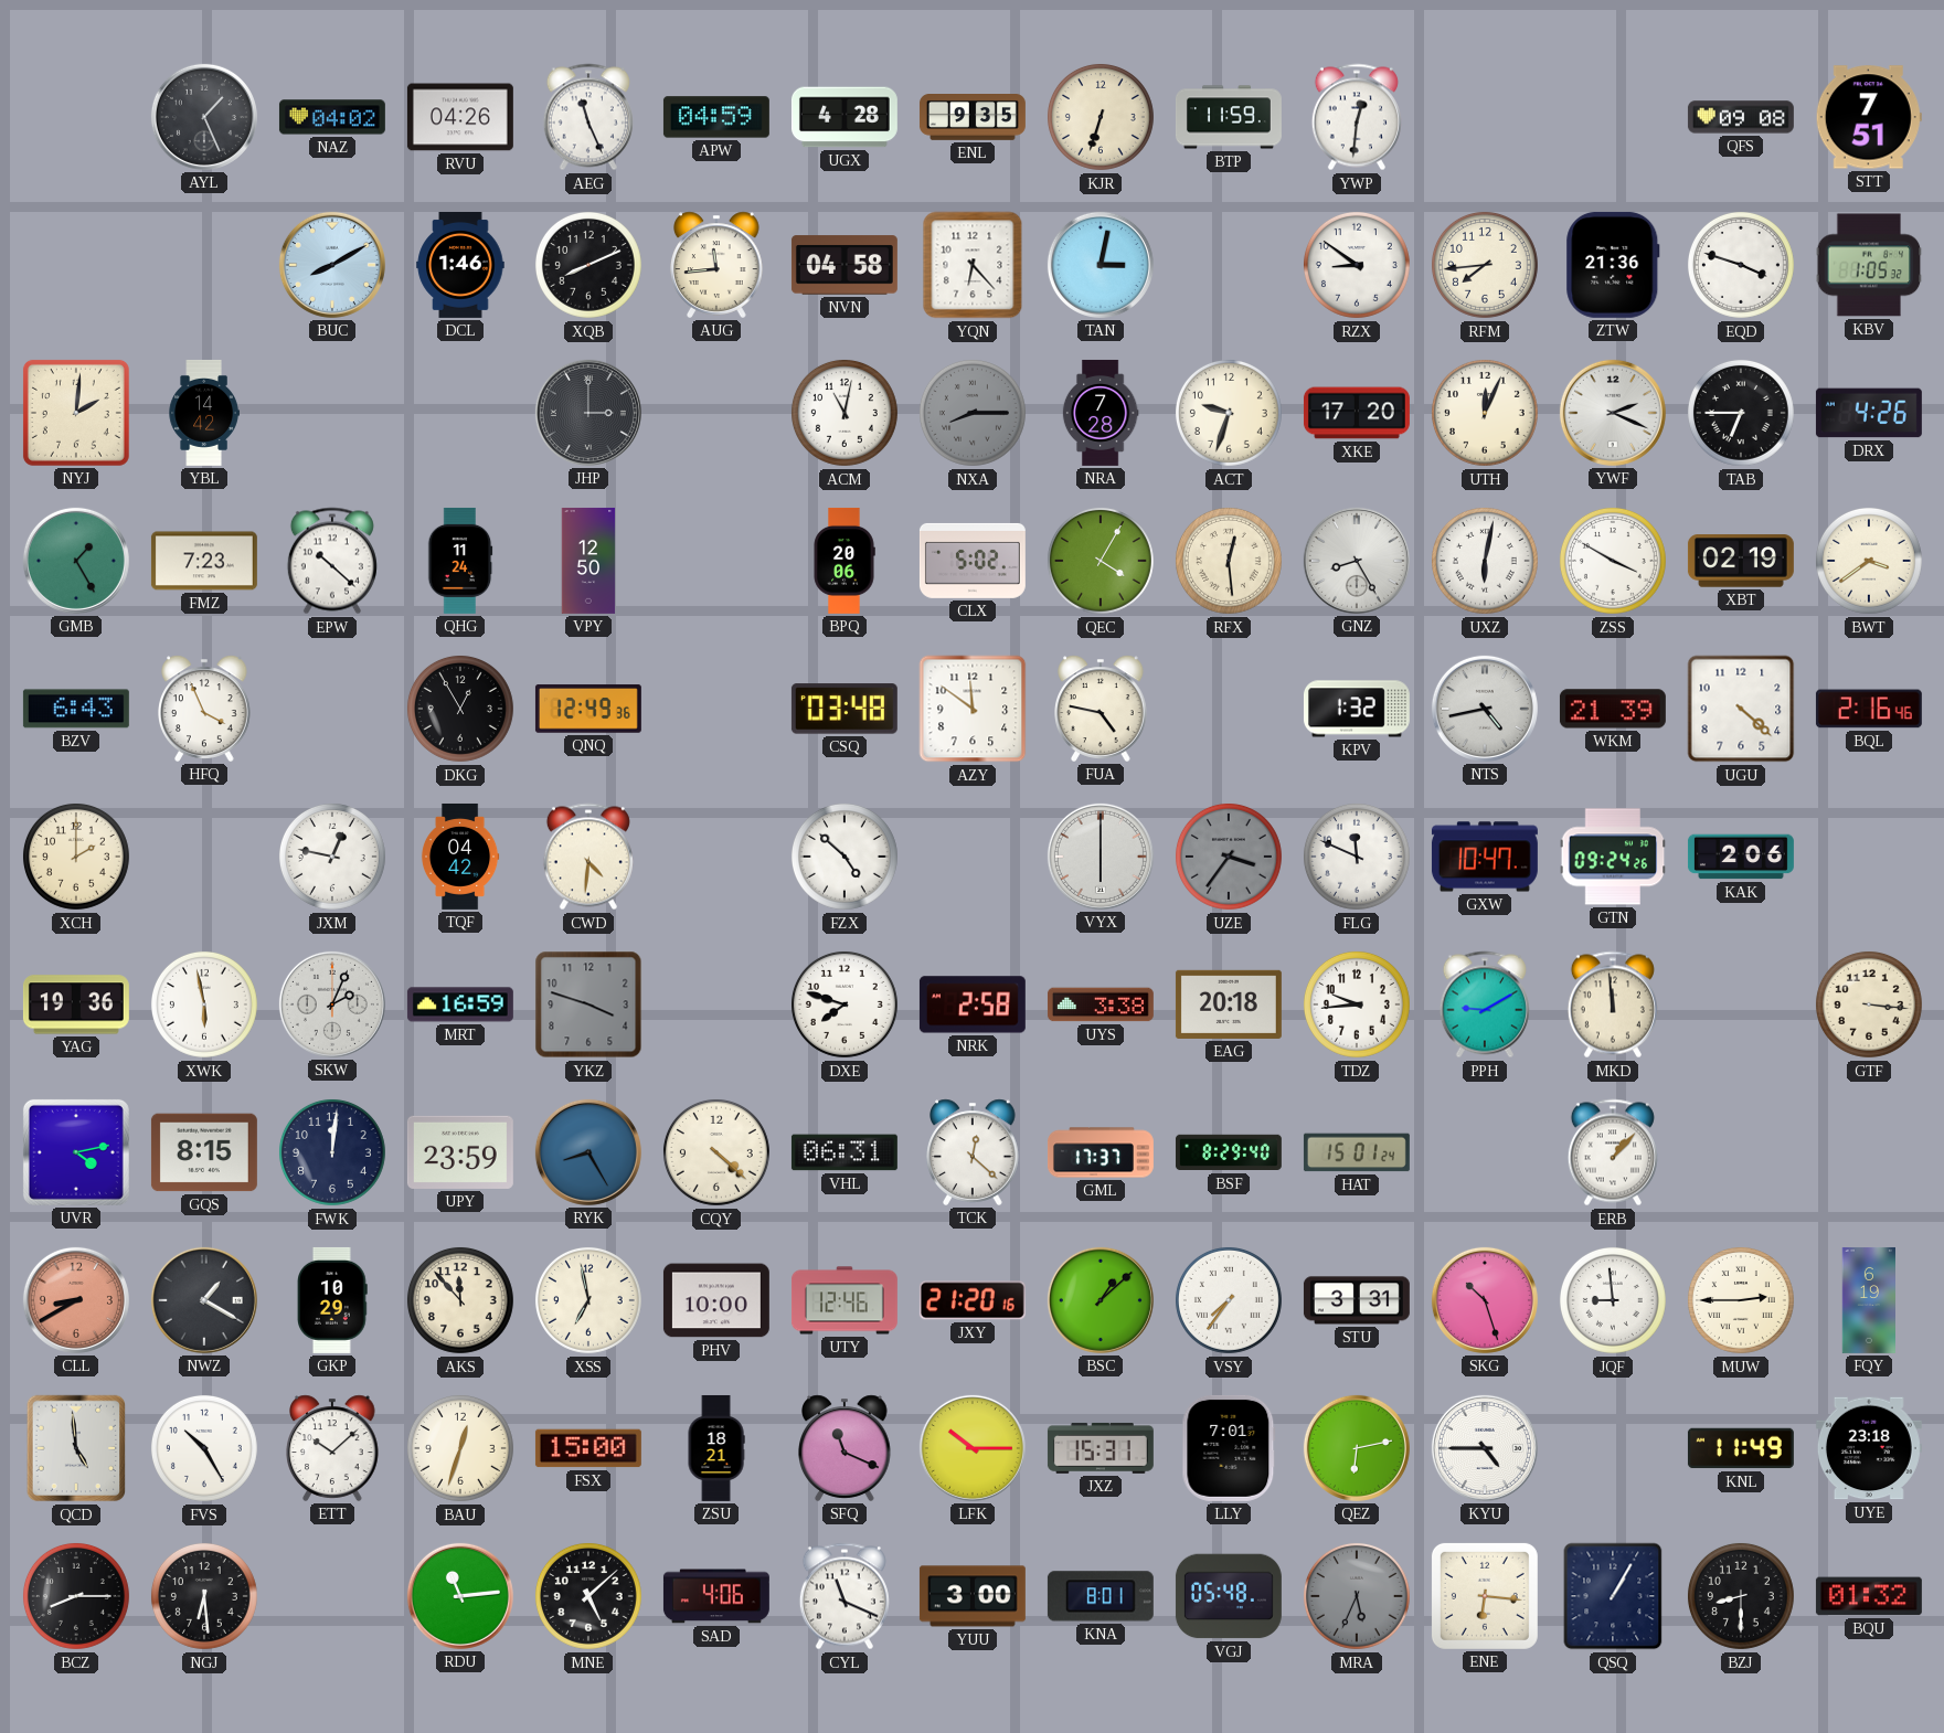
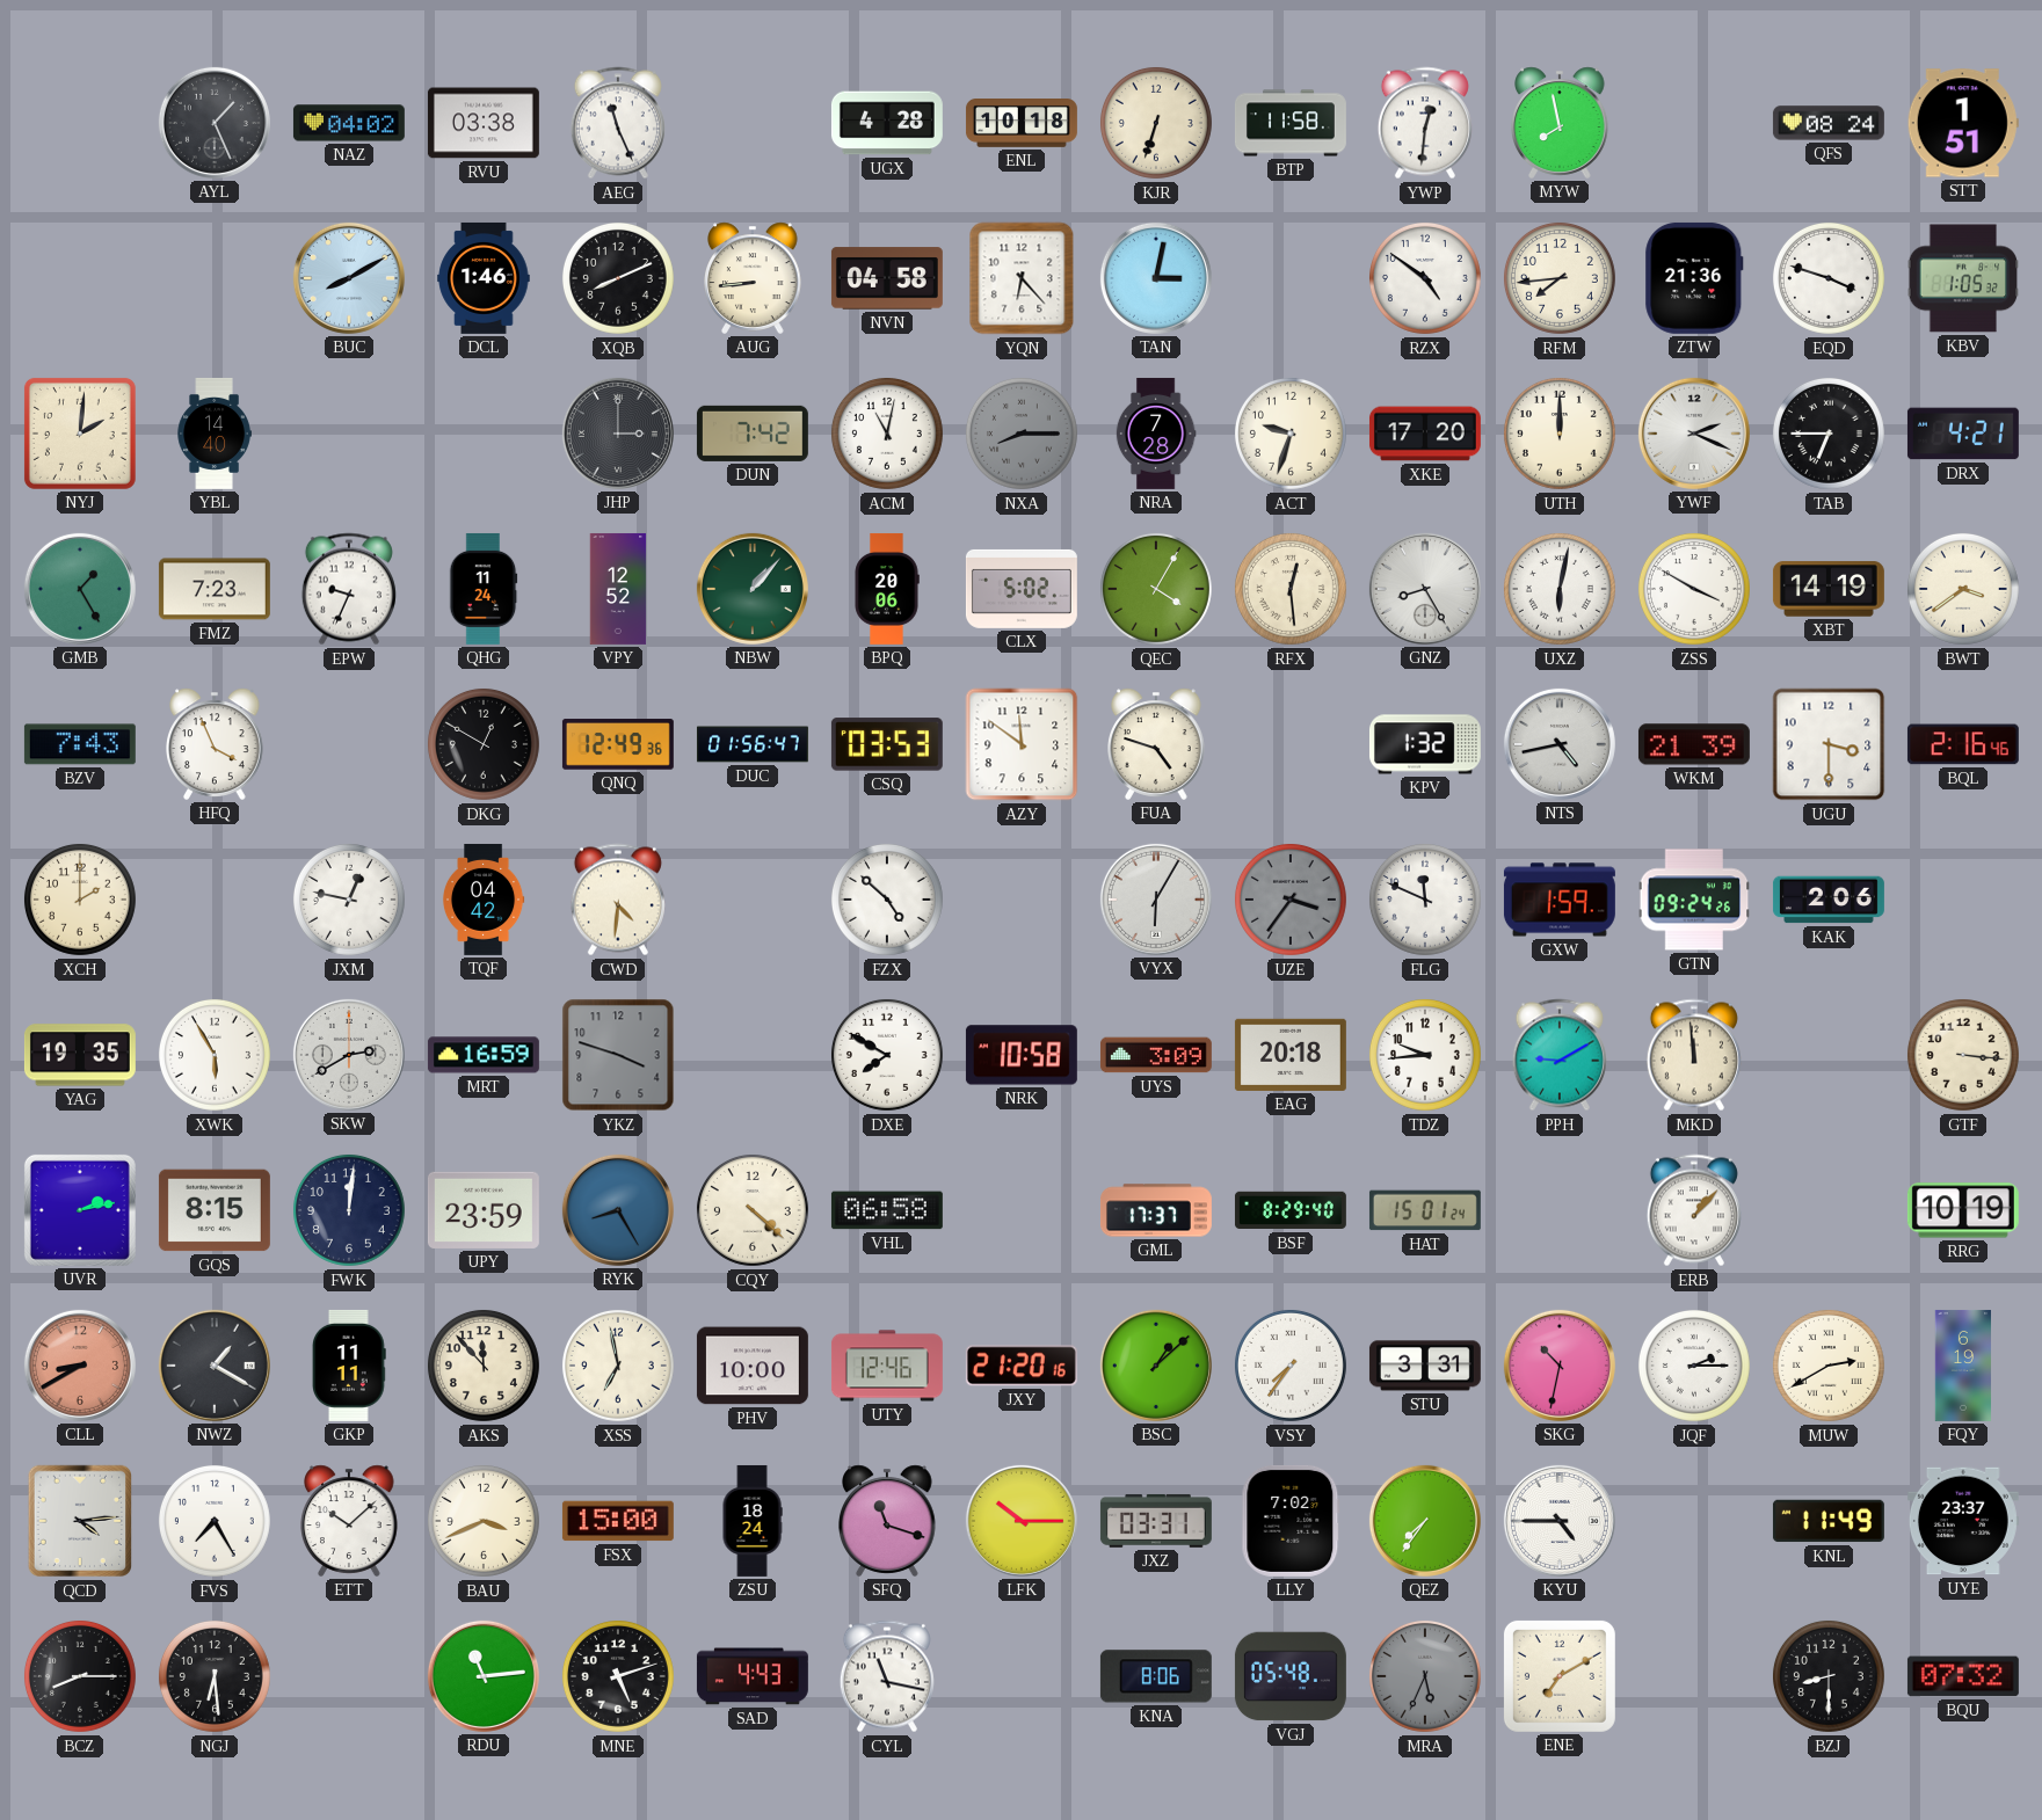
RVU: 04:26 -> 03:38 (484, 123)
APW: 04:59 -> none (716, 117)
ENL: 9:35 -> 10:18 (1022, 124)
BTP: 11:59 -> 11:58 (1291, 123)
MYW: none -> 7:58 (1560, 123)
QFS: 09:08 -> 08:24 (1829, 123)
STT: 7:51 -> 1:51 (1963, 123)
AUG: 11:44 -> 8:44 (753, 278)
RZX: 8:51 -> 4:51 (1425, 278)
YBL: 14:42 -> 14:40 (215, 434)
DUN: none -> 7:42 (753, 434)
UTH: 12:04 -> 12:00 (1560, 434)
DRX: 4:26 -> 4:21 (1963, 434)
EPW: 10:22 -> 9:34 (349, 589)
VPY: 12:50 -> 12:52 (618, 589)
NBW: none -> 1:07 (753, 589)
XBT: 02:19 -> 14:19 (1829, 589)
BZV: 6:43 -> 7:43 (80, 744)
DKG: 12:55 -> 12:50 (484, 744)
DUC: none -> 01:56 (753, 744)
CSQ: 03:48 -> 03:53 (887, 744)
FUA: 4:47 -> 4:48 (1156, 744)
UGU: 4:22 -> 3:30 (1829, 744)
VYX: 6:00 -> 6:05 (1156, 900)
GXW: 10:47 -> 1:59 (1560, 900)
YAG: 19:36 -> 19:35 (80, 1055)
XWK: 5:58 -> 5:55 (215, 1055)
SKW: 2:04 -> 2:40 (349, 1055)
DXE: 7:48 -> 7:50 (887, 1055)
NRK: 2:58 -> 10:58 (1022, 1055)
UYS: 3:38 -> 3:09 (1156, 1055)
UVR: 4:13 -> 2:13 (80, 1210)
VHL: 06:31 -> 06:58 (887, 1210)
TCK: 12:22 -> none (973, 1152)
RRG: none -> 10:19 (1963, 1210)
GKP: 10:29 -> 11:11 (350, 1366)
SKG: 10:27 -> 10:32 (1560, 1366)
JQF: 8:59 -> 2:15 (1694, 1366)
MUW: 2:45 -> 2:40 (1829, 1366)
QCD: 4:59 -> 4:14 (79, 1521)
FVS: 10:25 -> 7:25 (215, 1521)
BAU: 12:33 -> 3:41 (484, 1521)
ZSU: 18:21 -> 18:24 (753, 1521)
SFQ: 11:19 -> 11:18 (887, 1521)
JXZ: 15:31 -> 03:31 (1156, 1521)
LLY: 7:01 -> 7:02 (1291, 1521)
QEZ: 6:13 -> 7:36 (1425, 1521)
UYE: 23:18 -> 23:37 (1963, 1521)
MNE: 5:08 -> 5:12 (618, 1676)
SAD: 4:06 -> 4:43 (753, 1676)
CYL: 11:19 -> 11:17 (887, 1676)
YUU: 3:00 -> none (973, 1596)
KNA: 8:01 -> 8:06 (1156, 1676)
ENE: 6:16 -> 7:10 (1560, 1676)
QSQ: 1:05 -> none (1613, 1596)
BQU: 01:32 -> 07:32 (1963, 1676)
